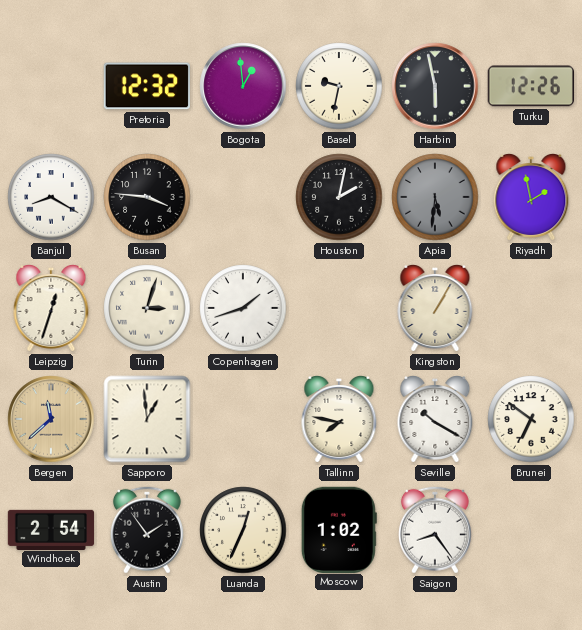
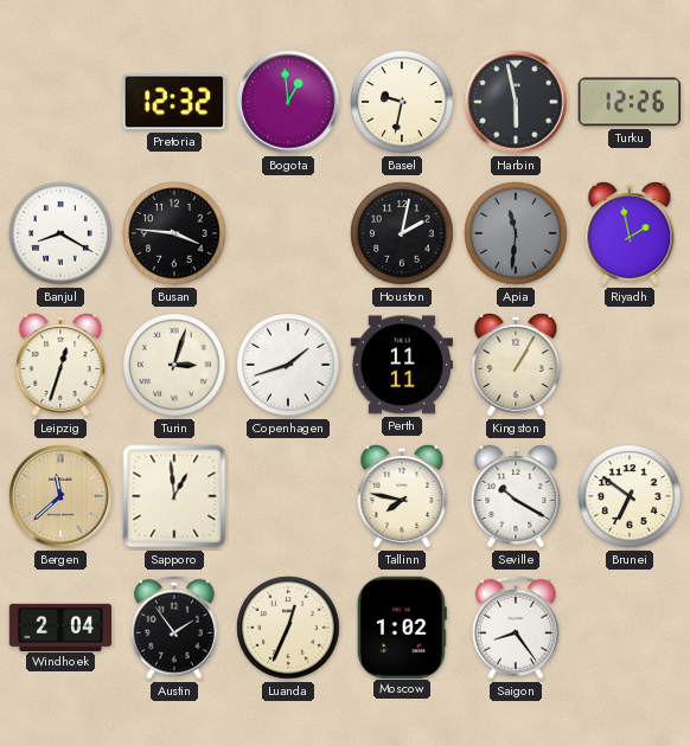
Apia: 5:31 -> 11:31 (516, 233)
Perth: none -> 11:11 (401, 365)
Windhoek: 2:54 -> 2:04 (60, 626)
